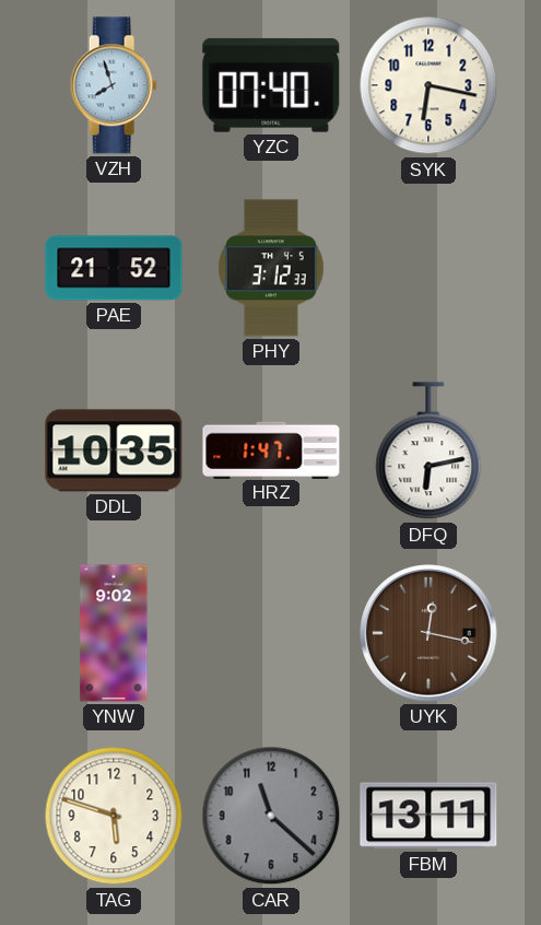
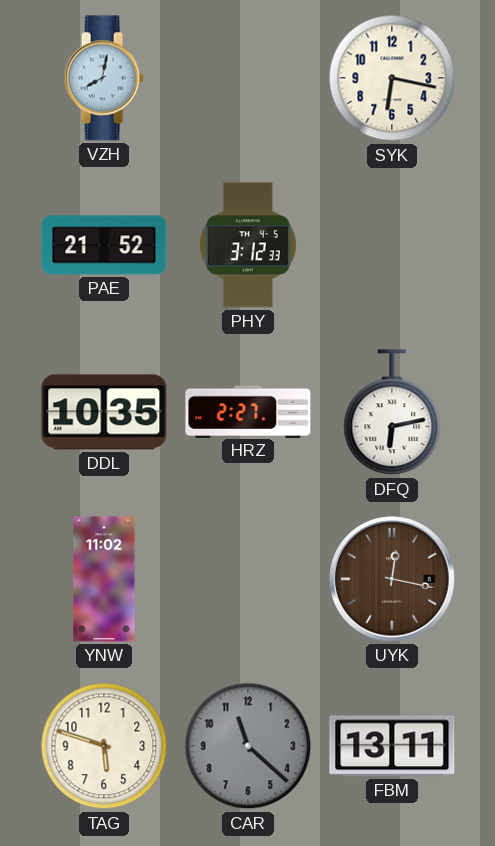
VZH: 7:57 -> 8:02 (104, 78)
YZC: 07:40 -> none (271, 85)
HRZ: 1:47 -> 2:27 (248, 411)
YNW: 9:02 -> 11:02 (104, 579)
